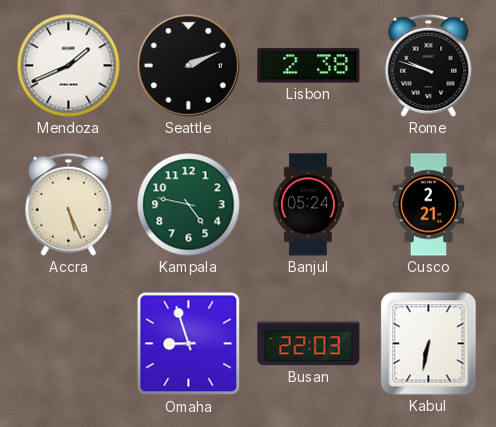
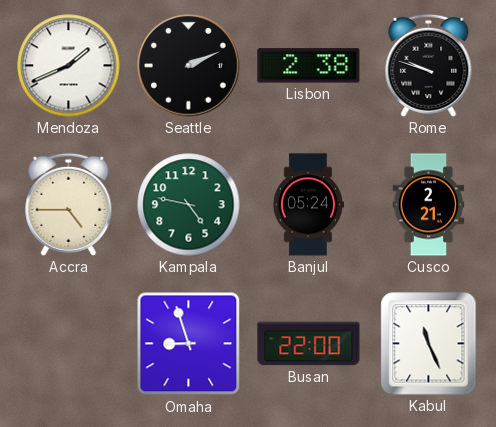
Accra: 5:26 -> 4:45 (69, 204)
Busan: 22:03 -> 22:00 (309, 344)
Kabul: 6:32 -> 11:26 (429, 344)
